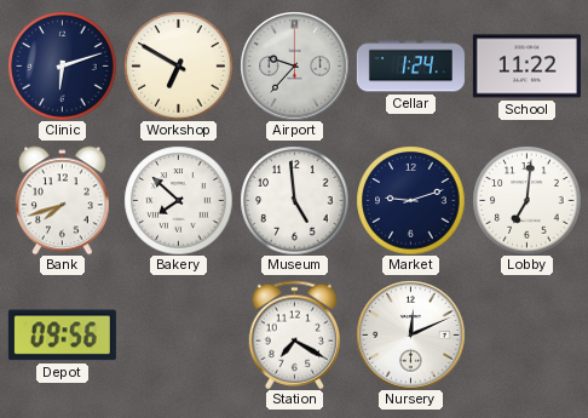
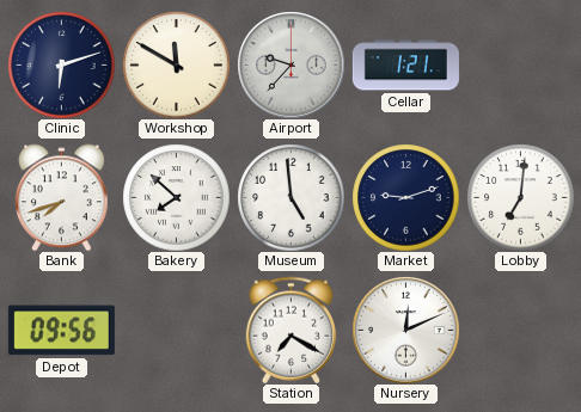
Workshop: 6:50 -> 11:50 (176, 64)
Cellar: 1:24 -> 1:21 (405, 66)
School: 11:22 -> none (526, 67)
